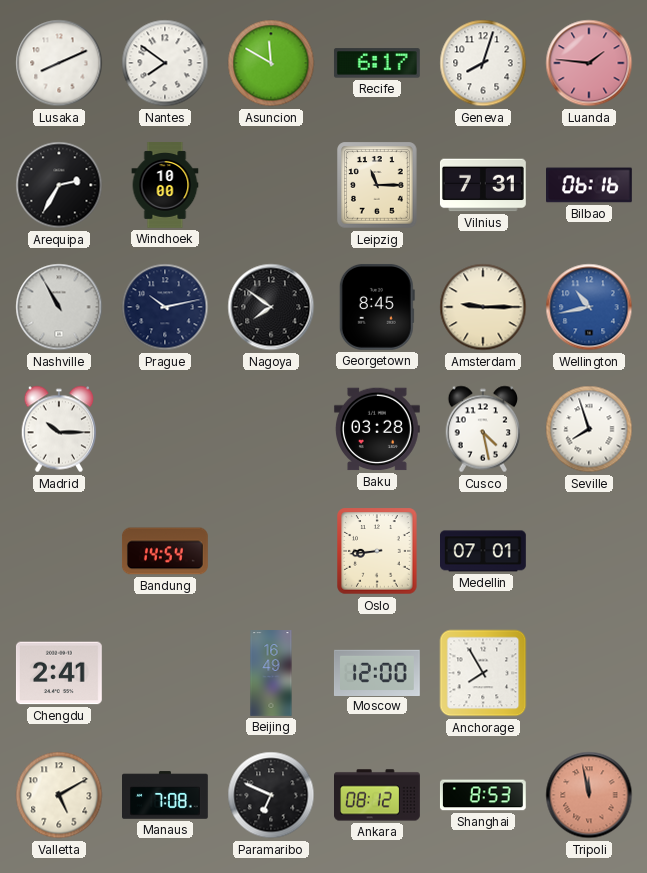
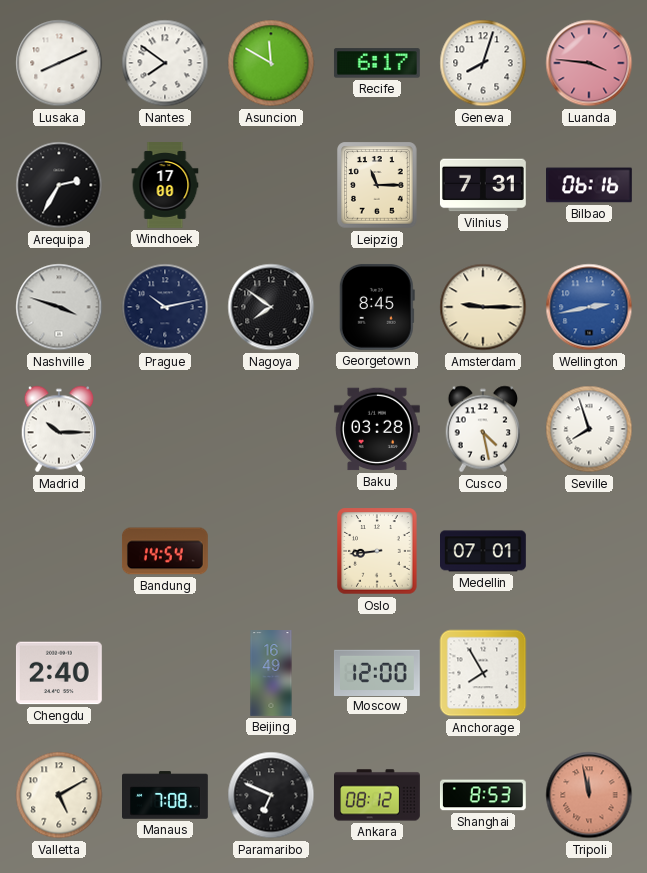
Luanda: 1:46 -> 3:46 (589, 63)
Windhoek: 10:00 -> 17:00 (165, 185)
Nashville: 10:55 -> 3:48 (59, 307)
Wellington: 10:43 -> 2:43 (589, 307)
Chengdu: 2:41 -> 2:40 (59, 673)
